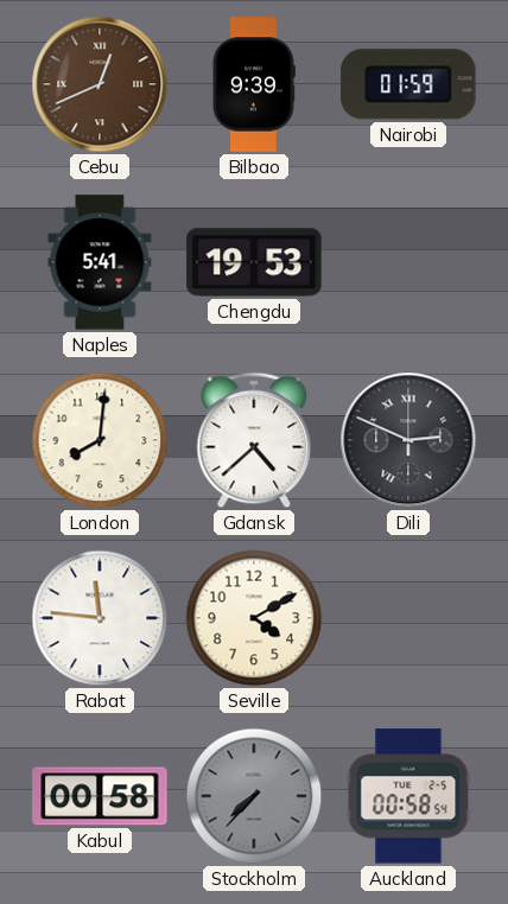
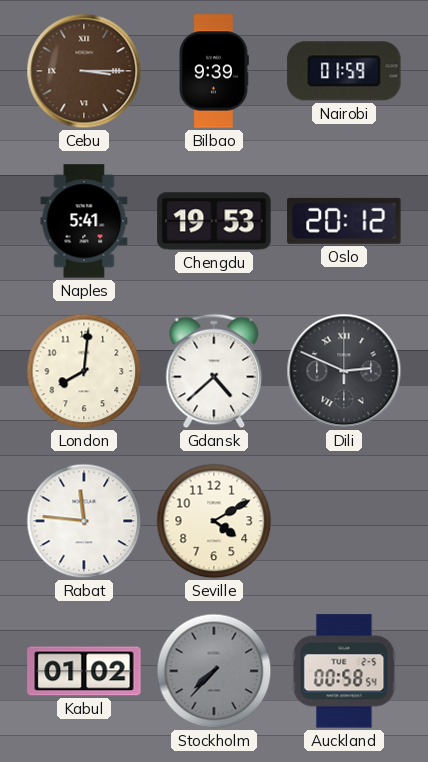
Cebu: 12:41 -> 3:15 (84, 71)
Oslo: none -> 20:12 (344, 221)
Kabul: 00:58 -> 01:02 (84, 671)
